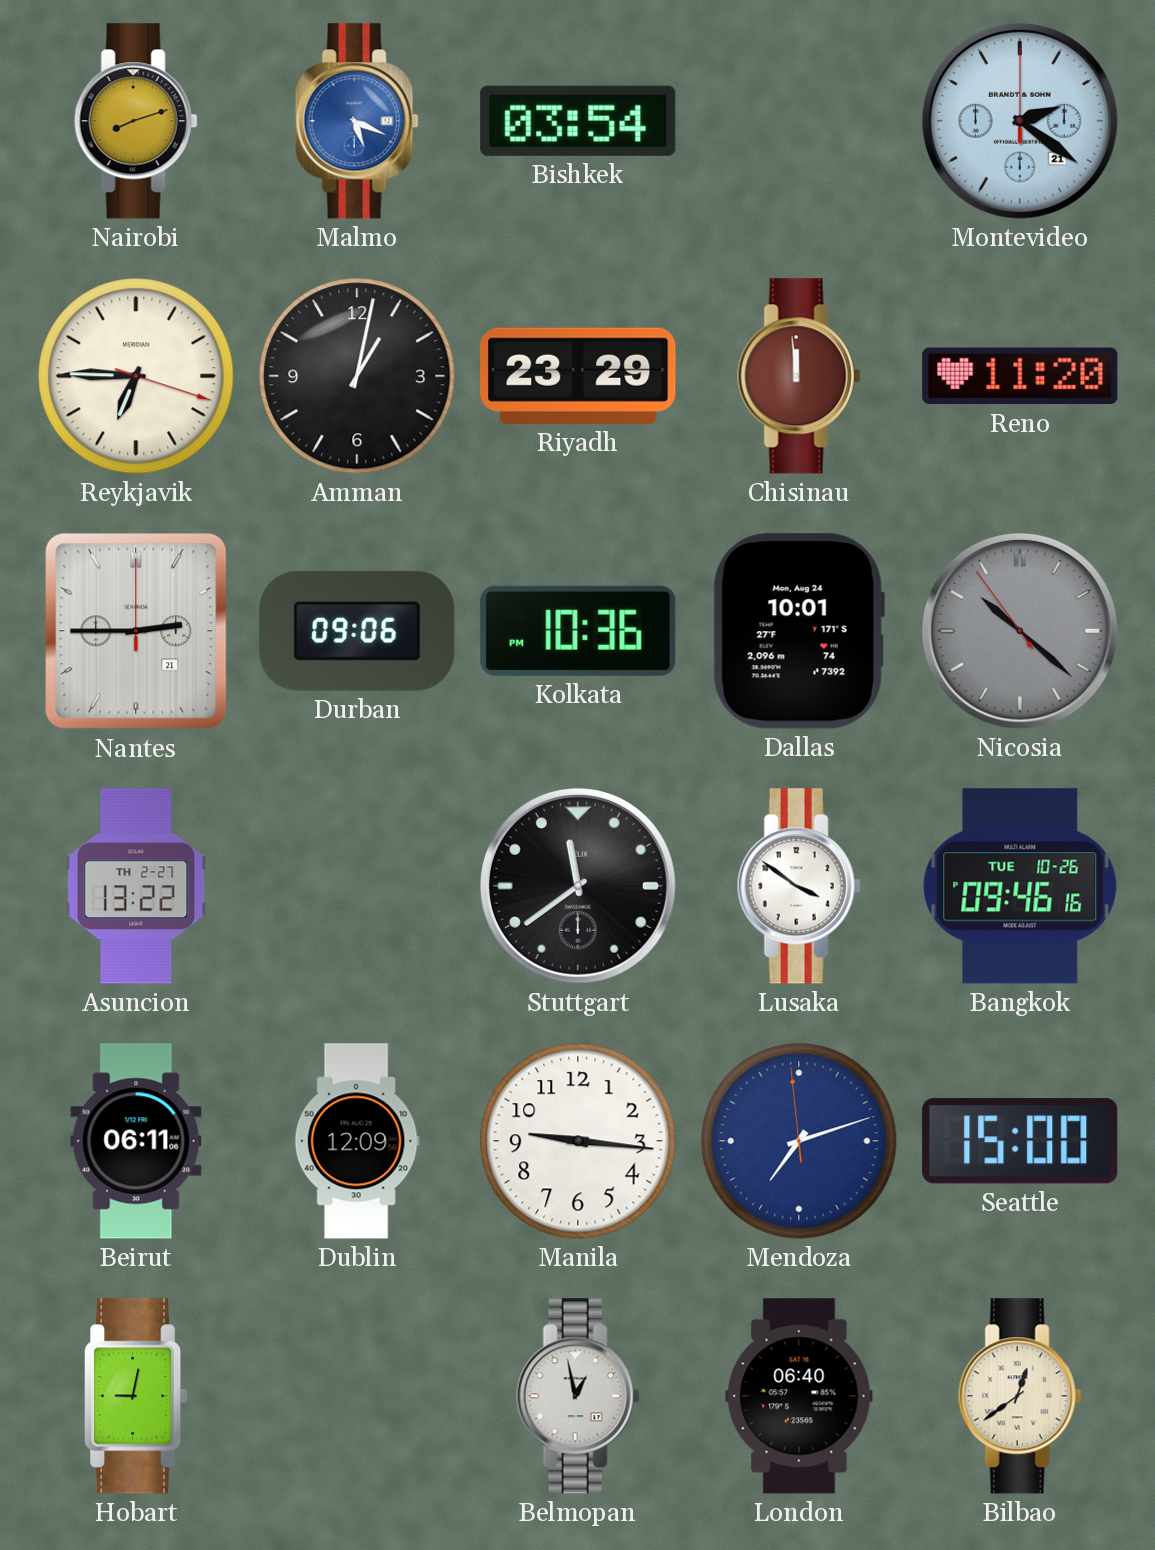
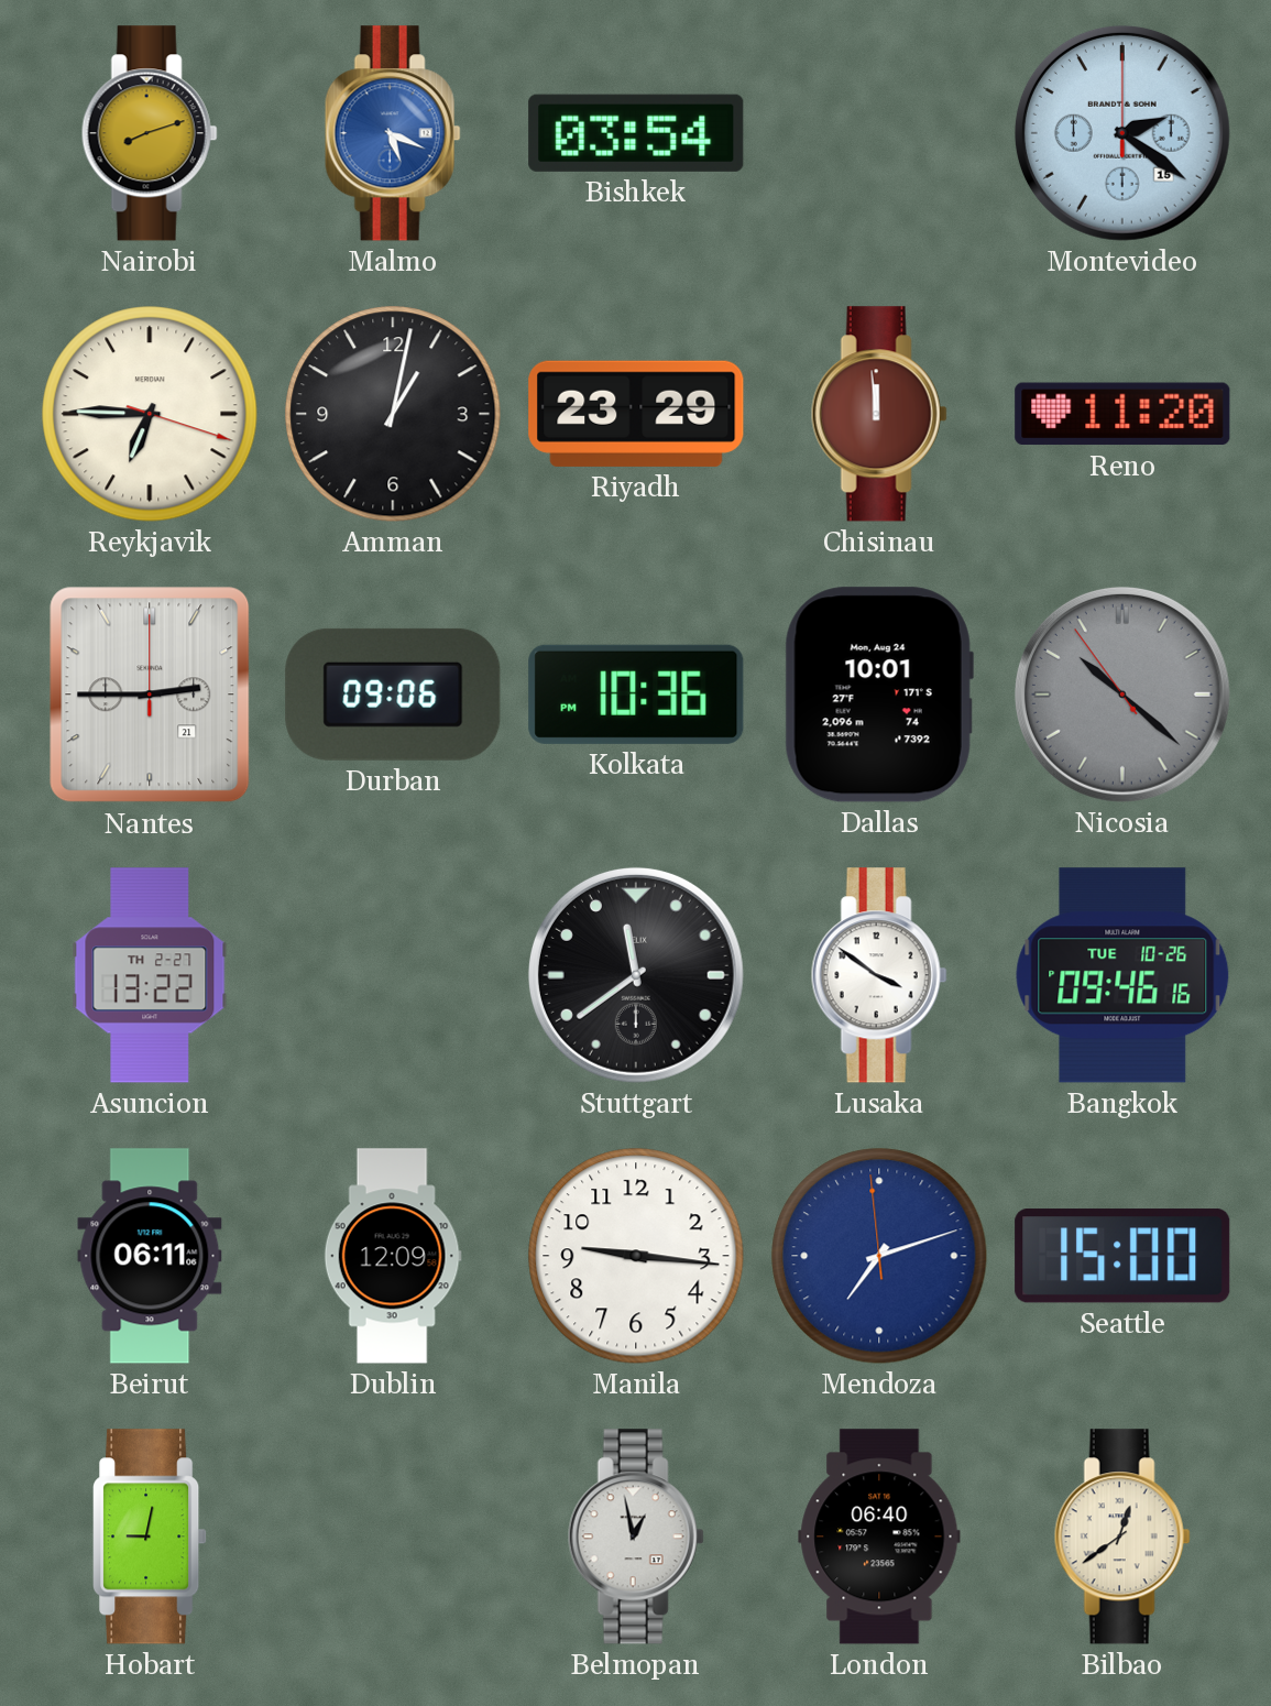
Montevideo date: 21 -> 15 (1122, 133)
